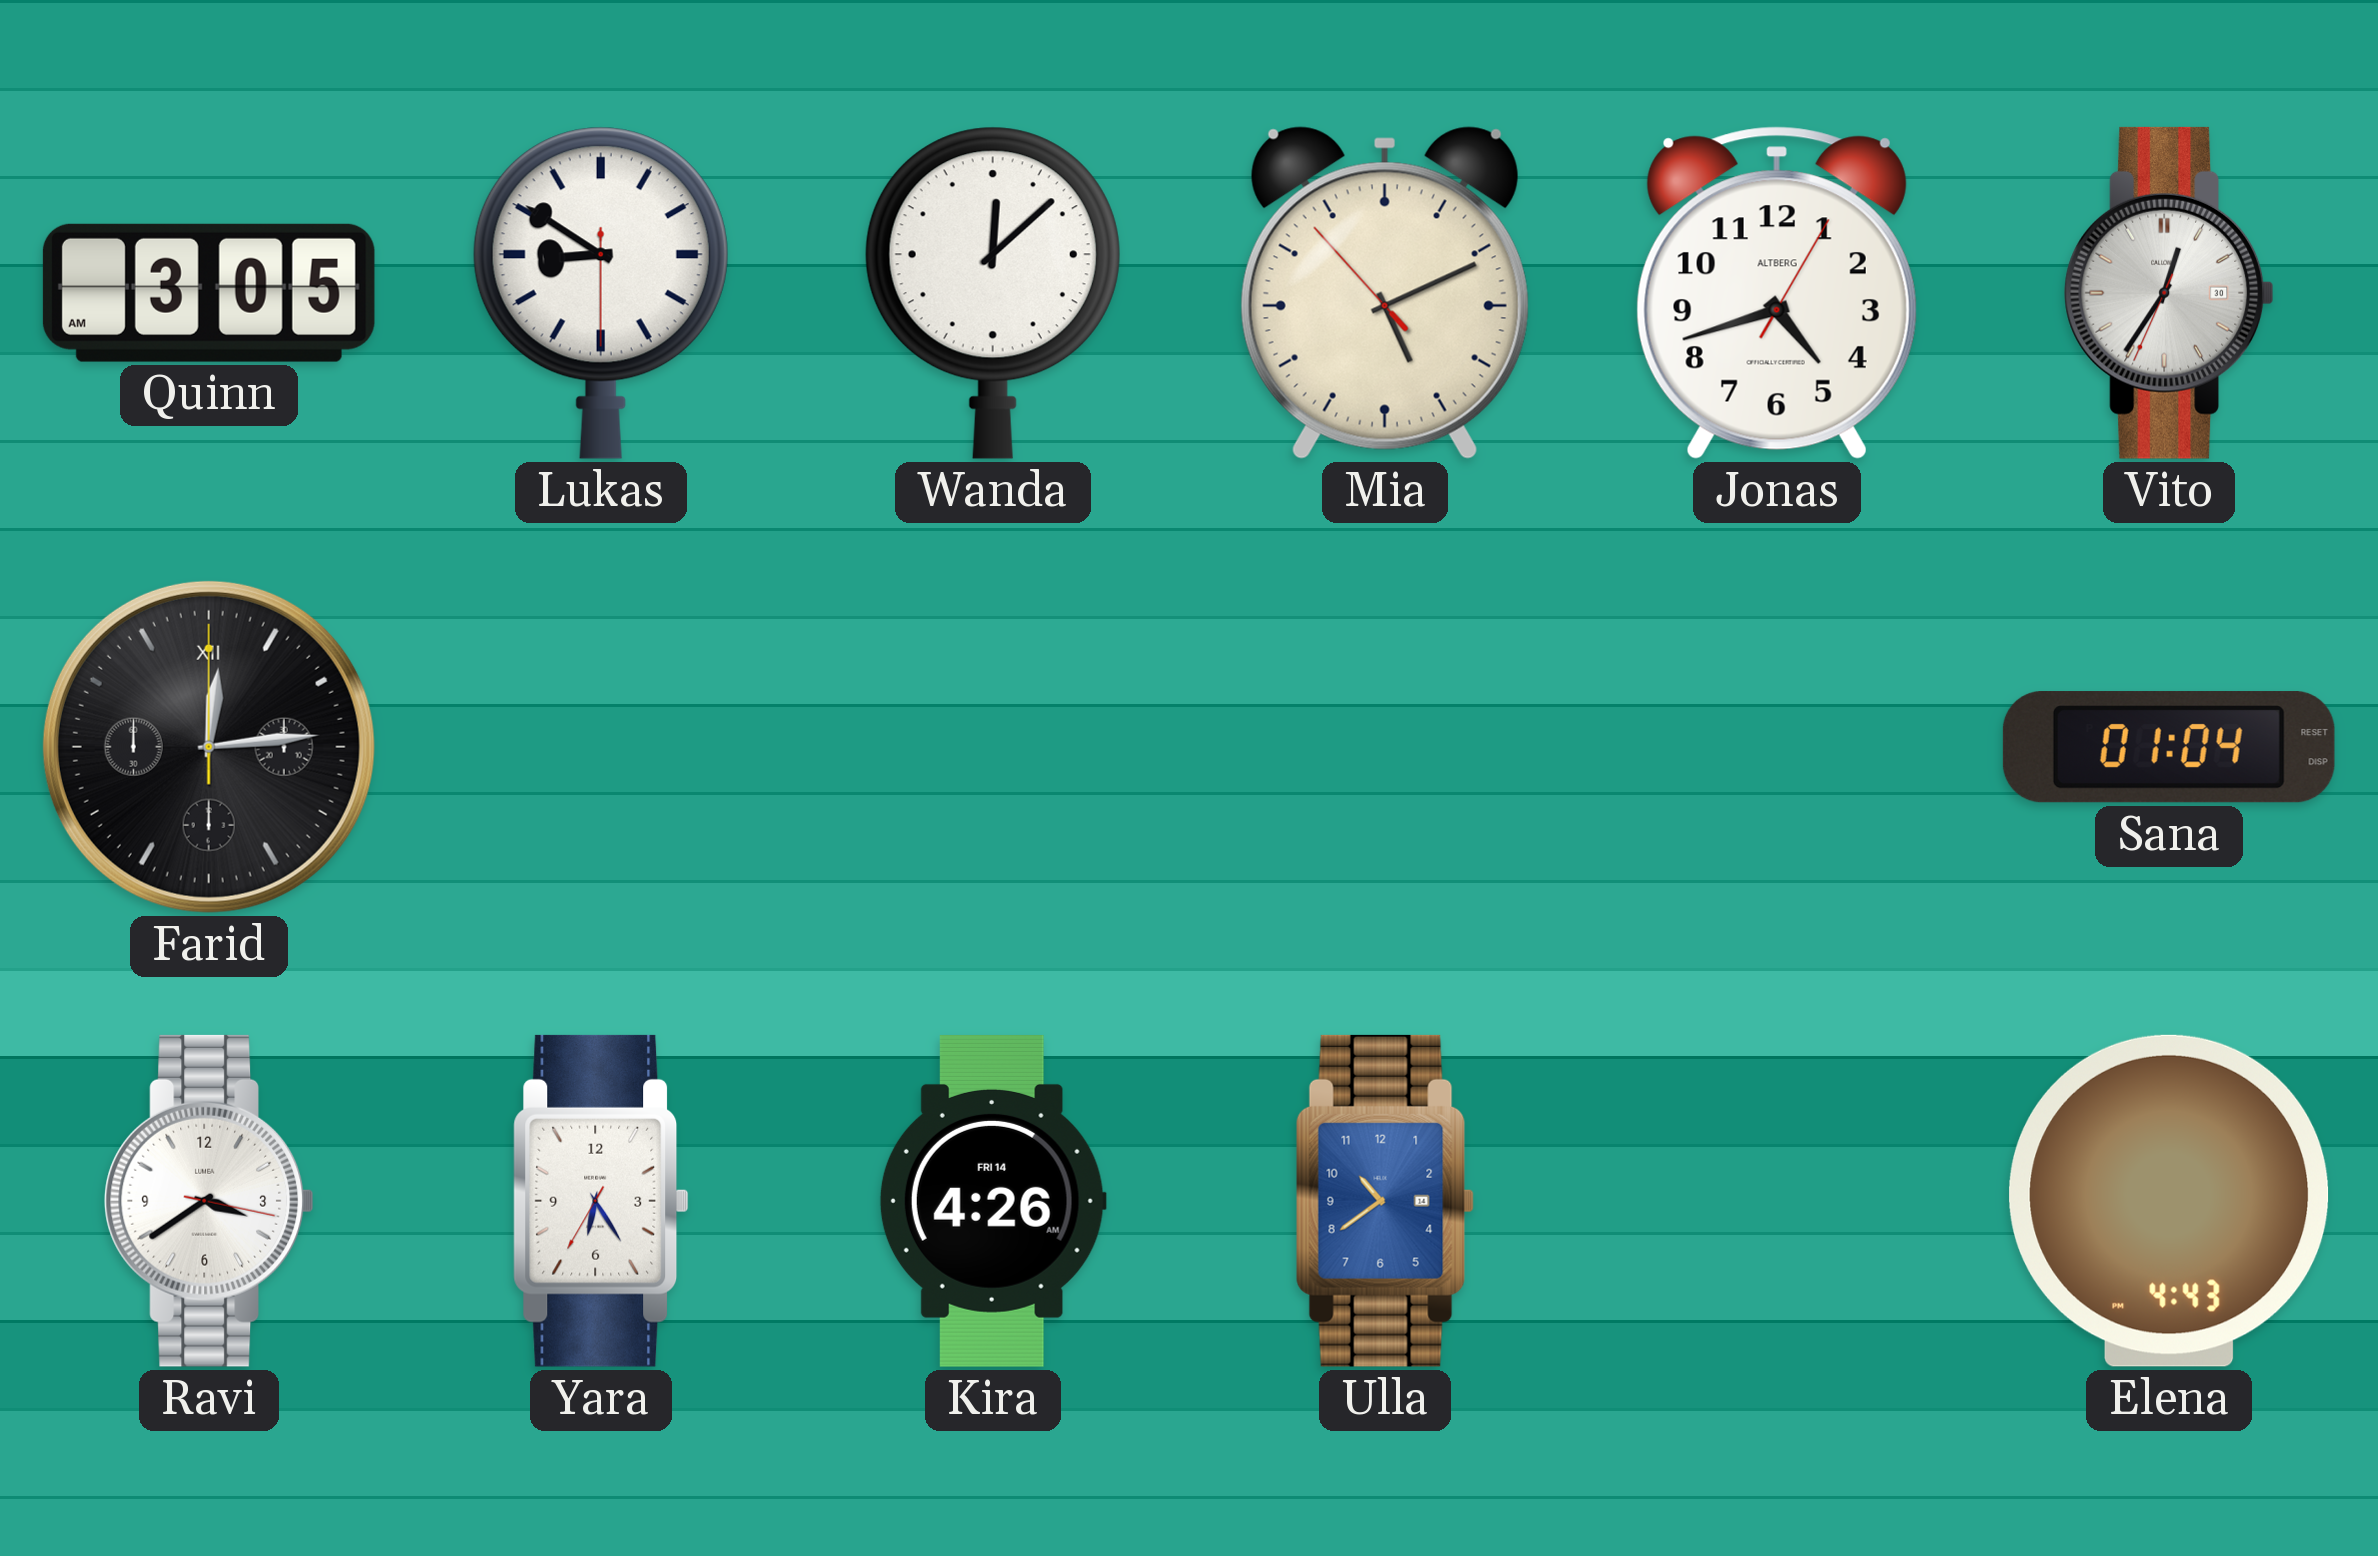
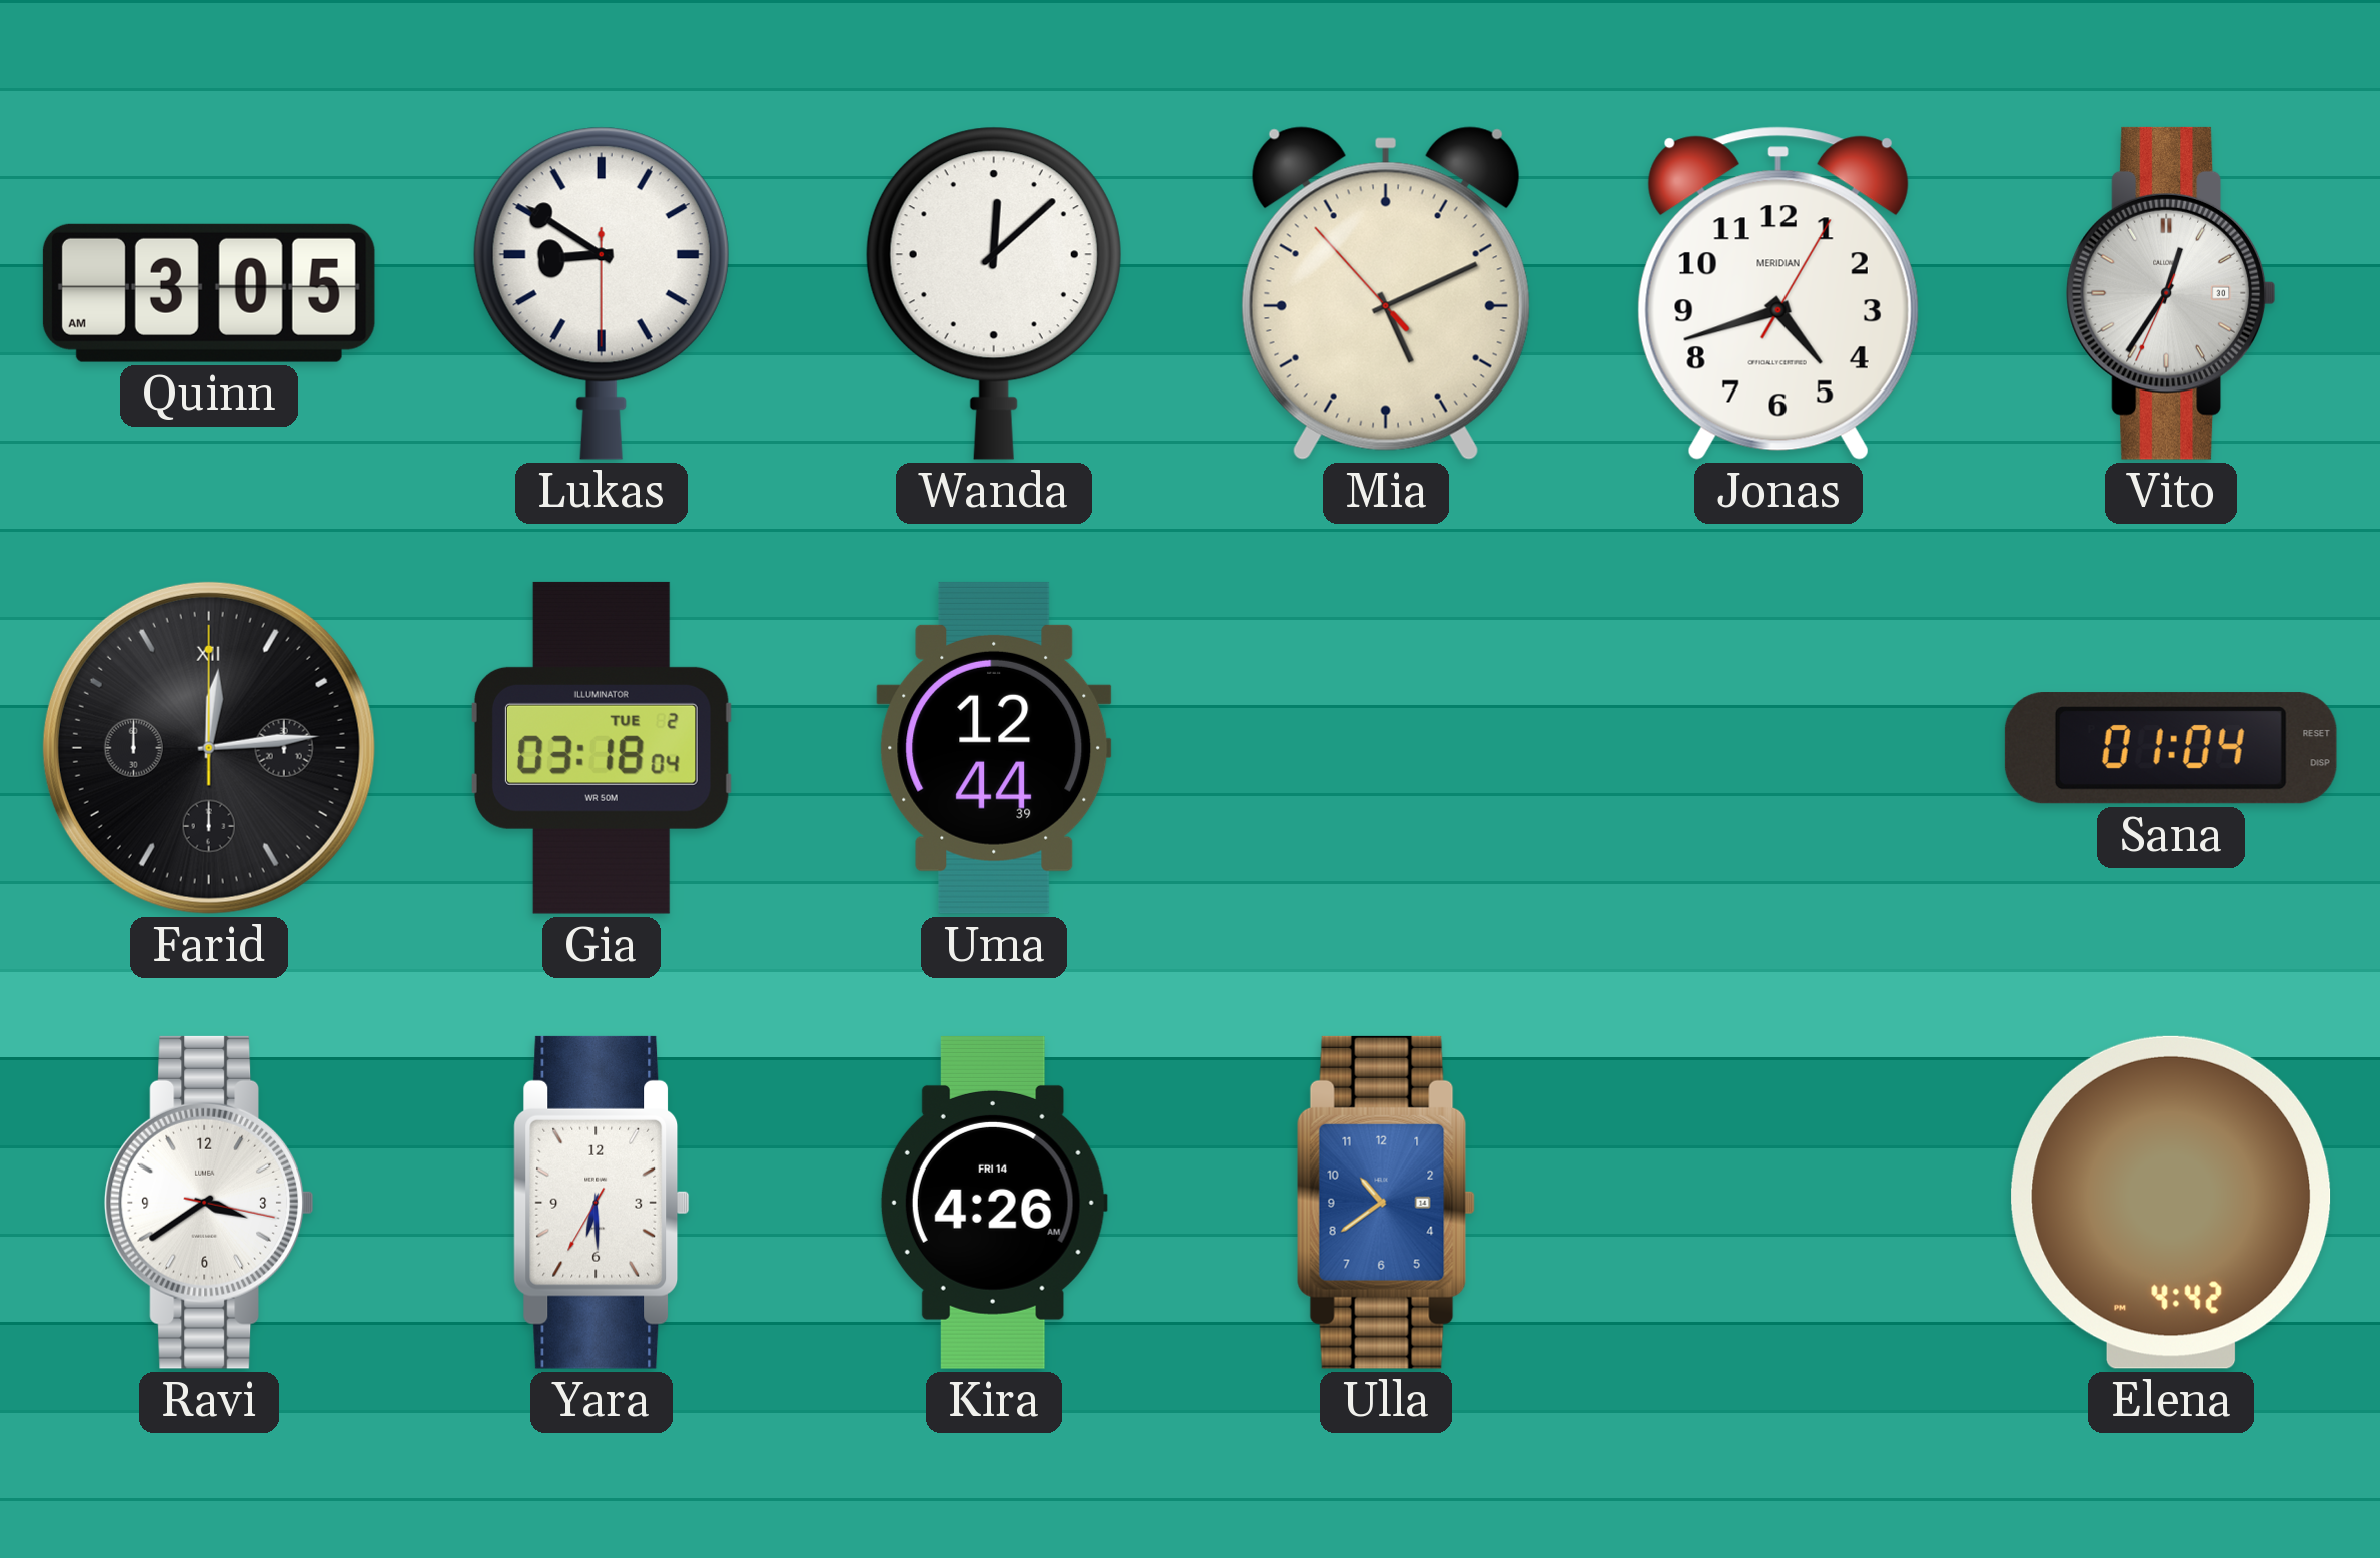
Jonas brand: ALTBERG -> MERIDIAN (1778, 293)
Gia: none -> 03:18 (602, 748)
Uma: none -> 12:44 (994, 748)
Yara: 6:24 -> 6:29 (602, 1203)
Elena: 4:43 -> 4:42 (2171, 1203)
